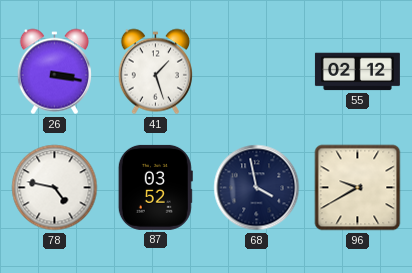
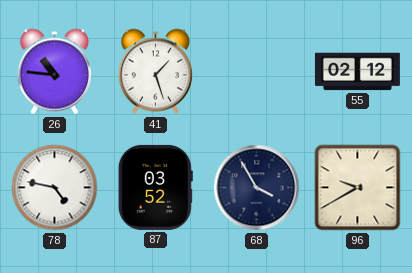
26: 3:17 -> 10:46 (54, 72)
68: 3:58 -> 3:55 (257, 188)
